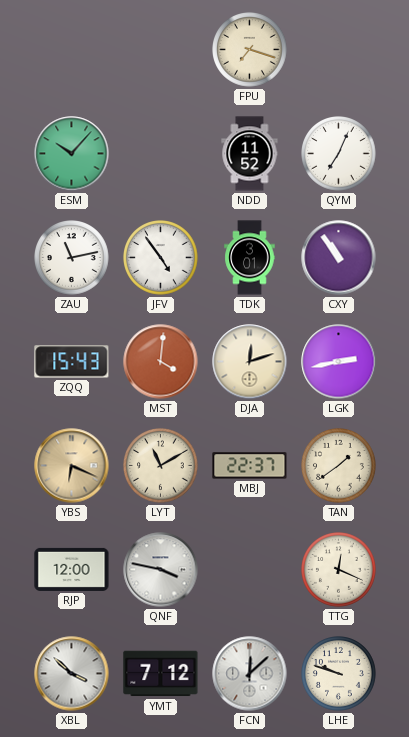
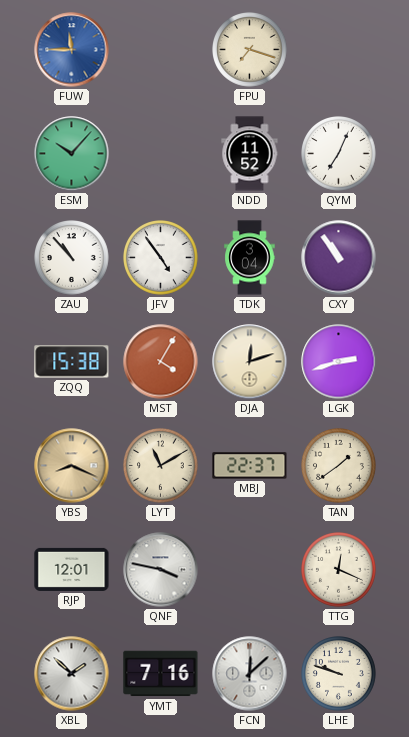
FUW: none -> 11:45 (72, 50)
ZAU: 11:13 -> 10:53 (72, 258)
TDK: 3:01 -> 3:04 (250, 258)
ZQQ: 15:43 -> 15:38 (72, 362)
MST: 4:01 -> 4:05 (161, 362)
LGK: 2:43 -> 2:42 (339, 362)
YBS: 6:19 -> 8:19 (72, 466)
RJP: 12:00 -> 12:01 (72, 569)
XBL: 3:52 -> 1:52 (72, 674)
YMT: 7:12 -> 7:16 (161, 674)
